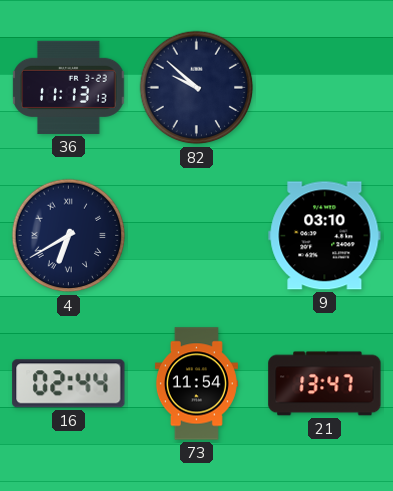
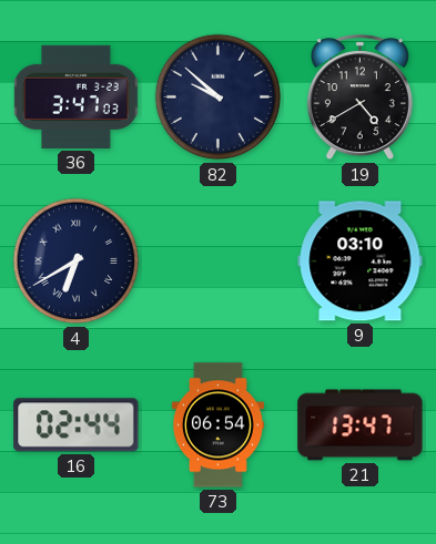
36: 11:13 -> 3:47 (77, 96)
19: none -> 4:40 (359, 97)
73: 11:54 -> 06:54 (217, 425)
